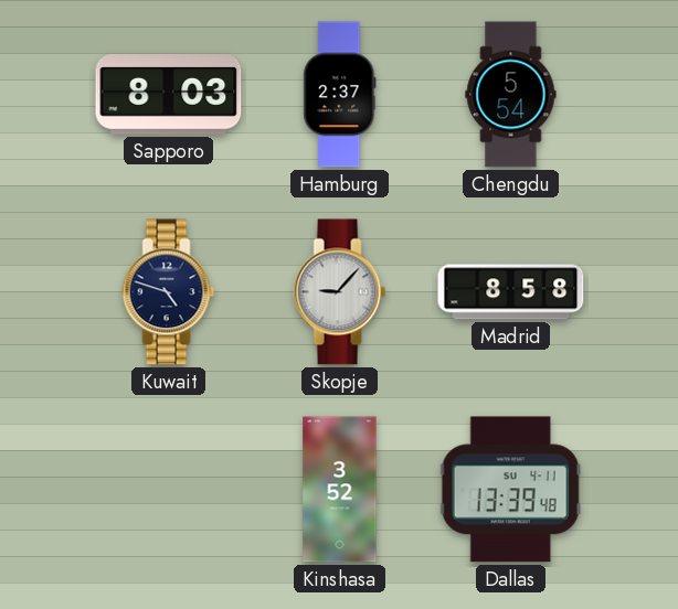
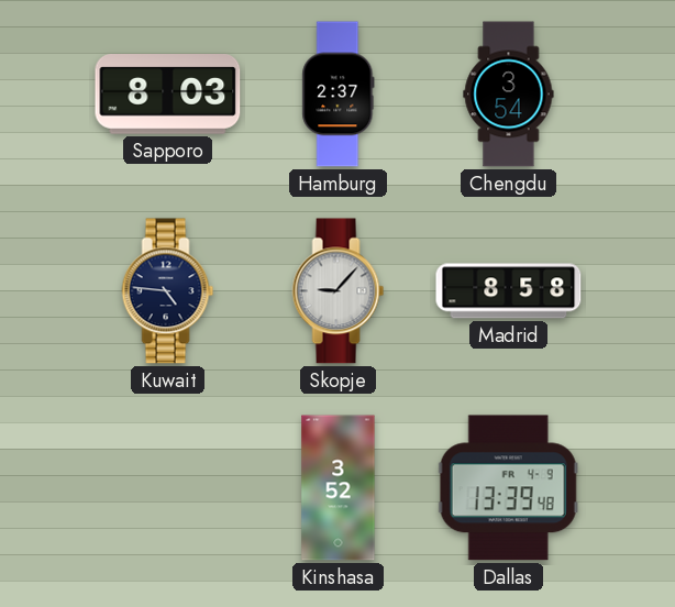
Chengdu: 5:54 -> 3:54 (509, 95)
Kuwait: 4:48 -> 4:46 (168, 291)
Dallas date: SU 4-11 -> FR 4-9 (508, 488)
